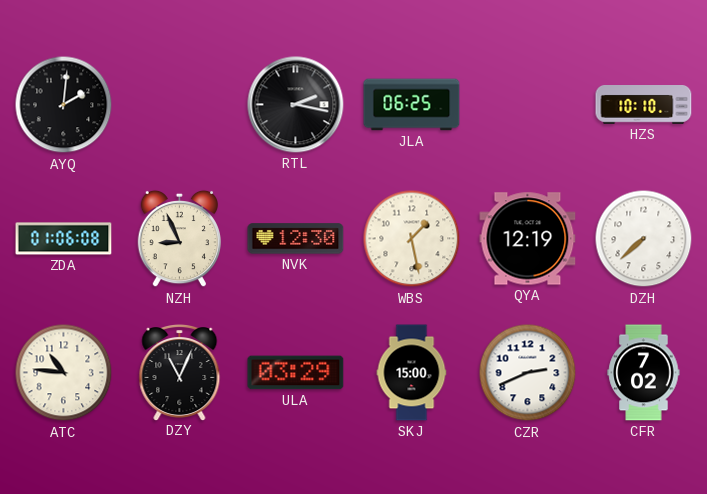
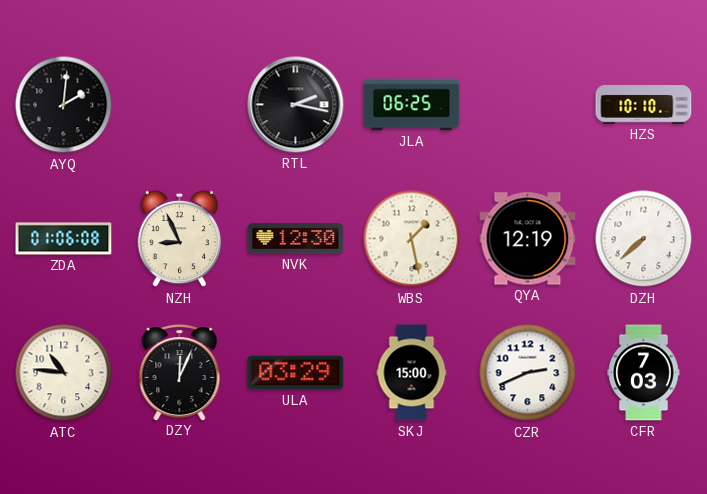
DZY: 11:04 -> 12:04 (180, 373)
CFR: 7:02 -> 7:03 (644, 373)
